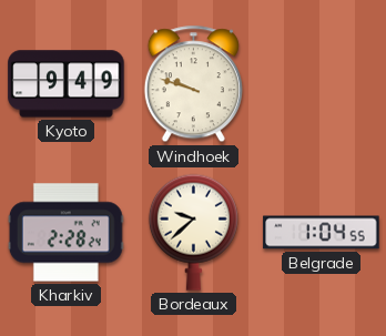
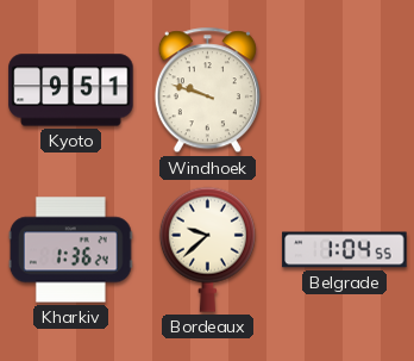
Kyoto: 9:49 -> 9:51 (71, 91)
Kharkiv: 2:28 -> 1:36 (70, 250)
